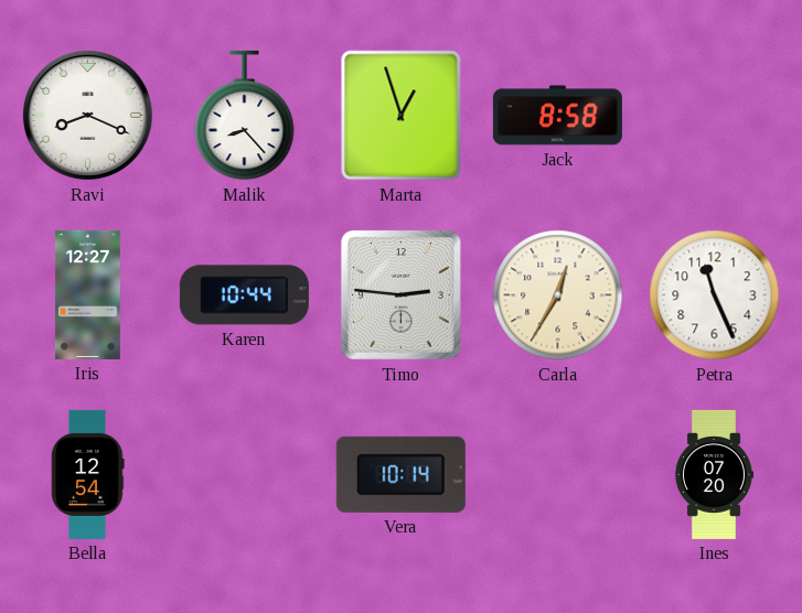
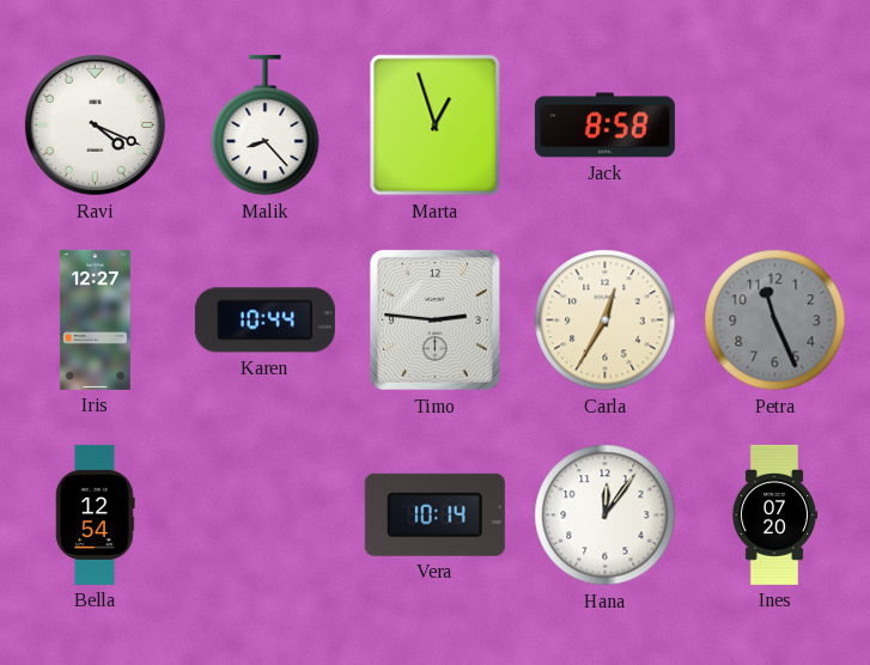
Ravi: 8:19 -> 4:19 (95, 124)
Petra dial: white -> grey (775, 321)
Hana: none -> 12:06 (606, 515)
